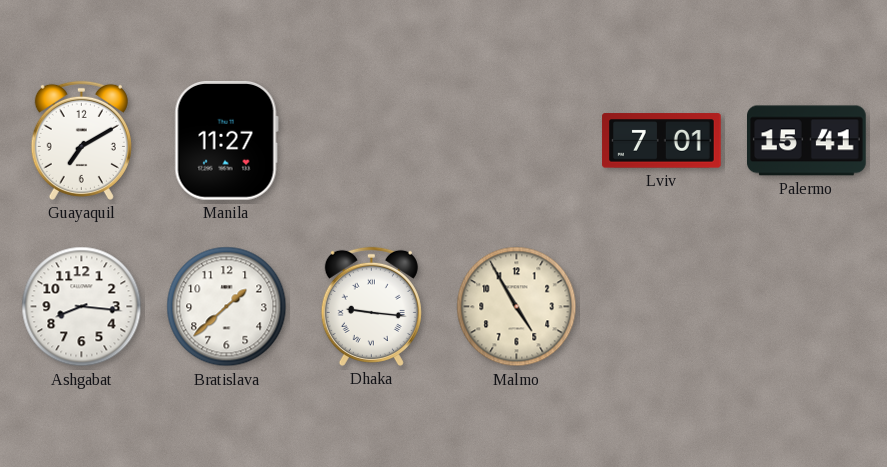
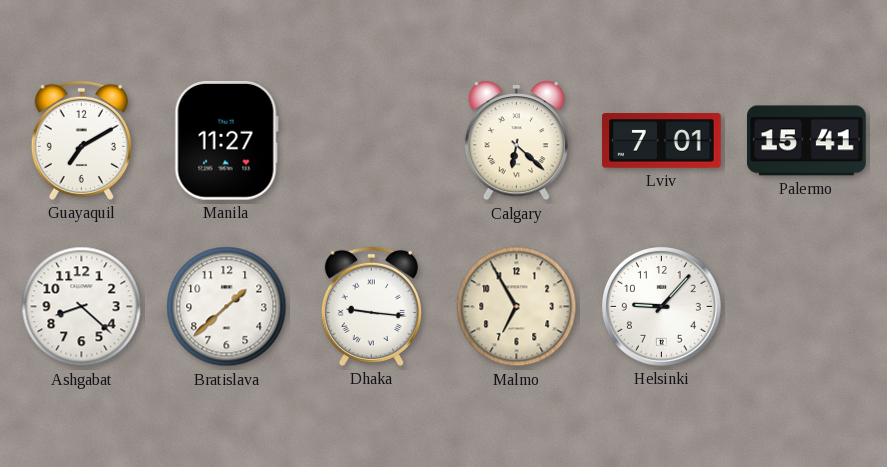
Calgary: none -> 6:22 (516, 142)
Ashgabat: 8:16 -> 8:22 (82, 307)
Malmo: 4:55 -> 6:55 (517, 307)
Helsinki: none -> 9:07 (662, 307)
